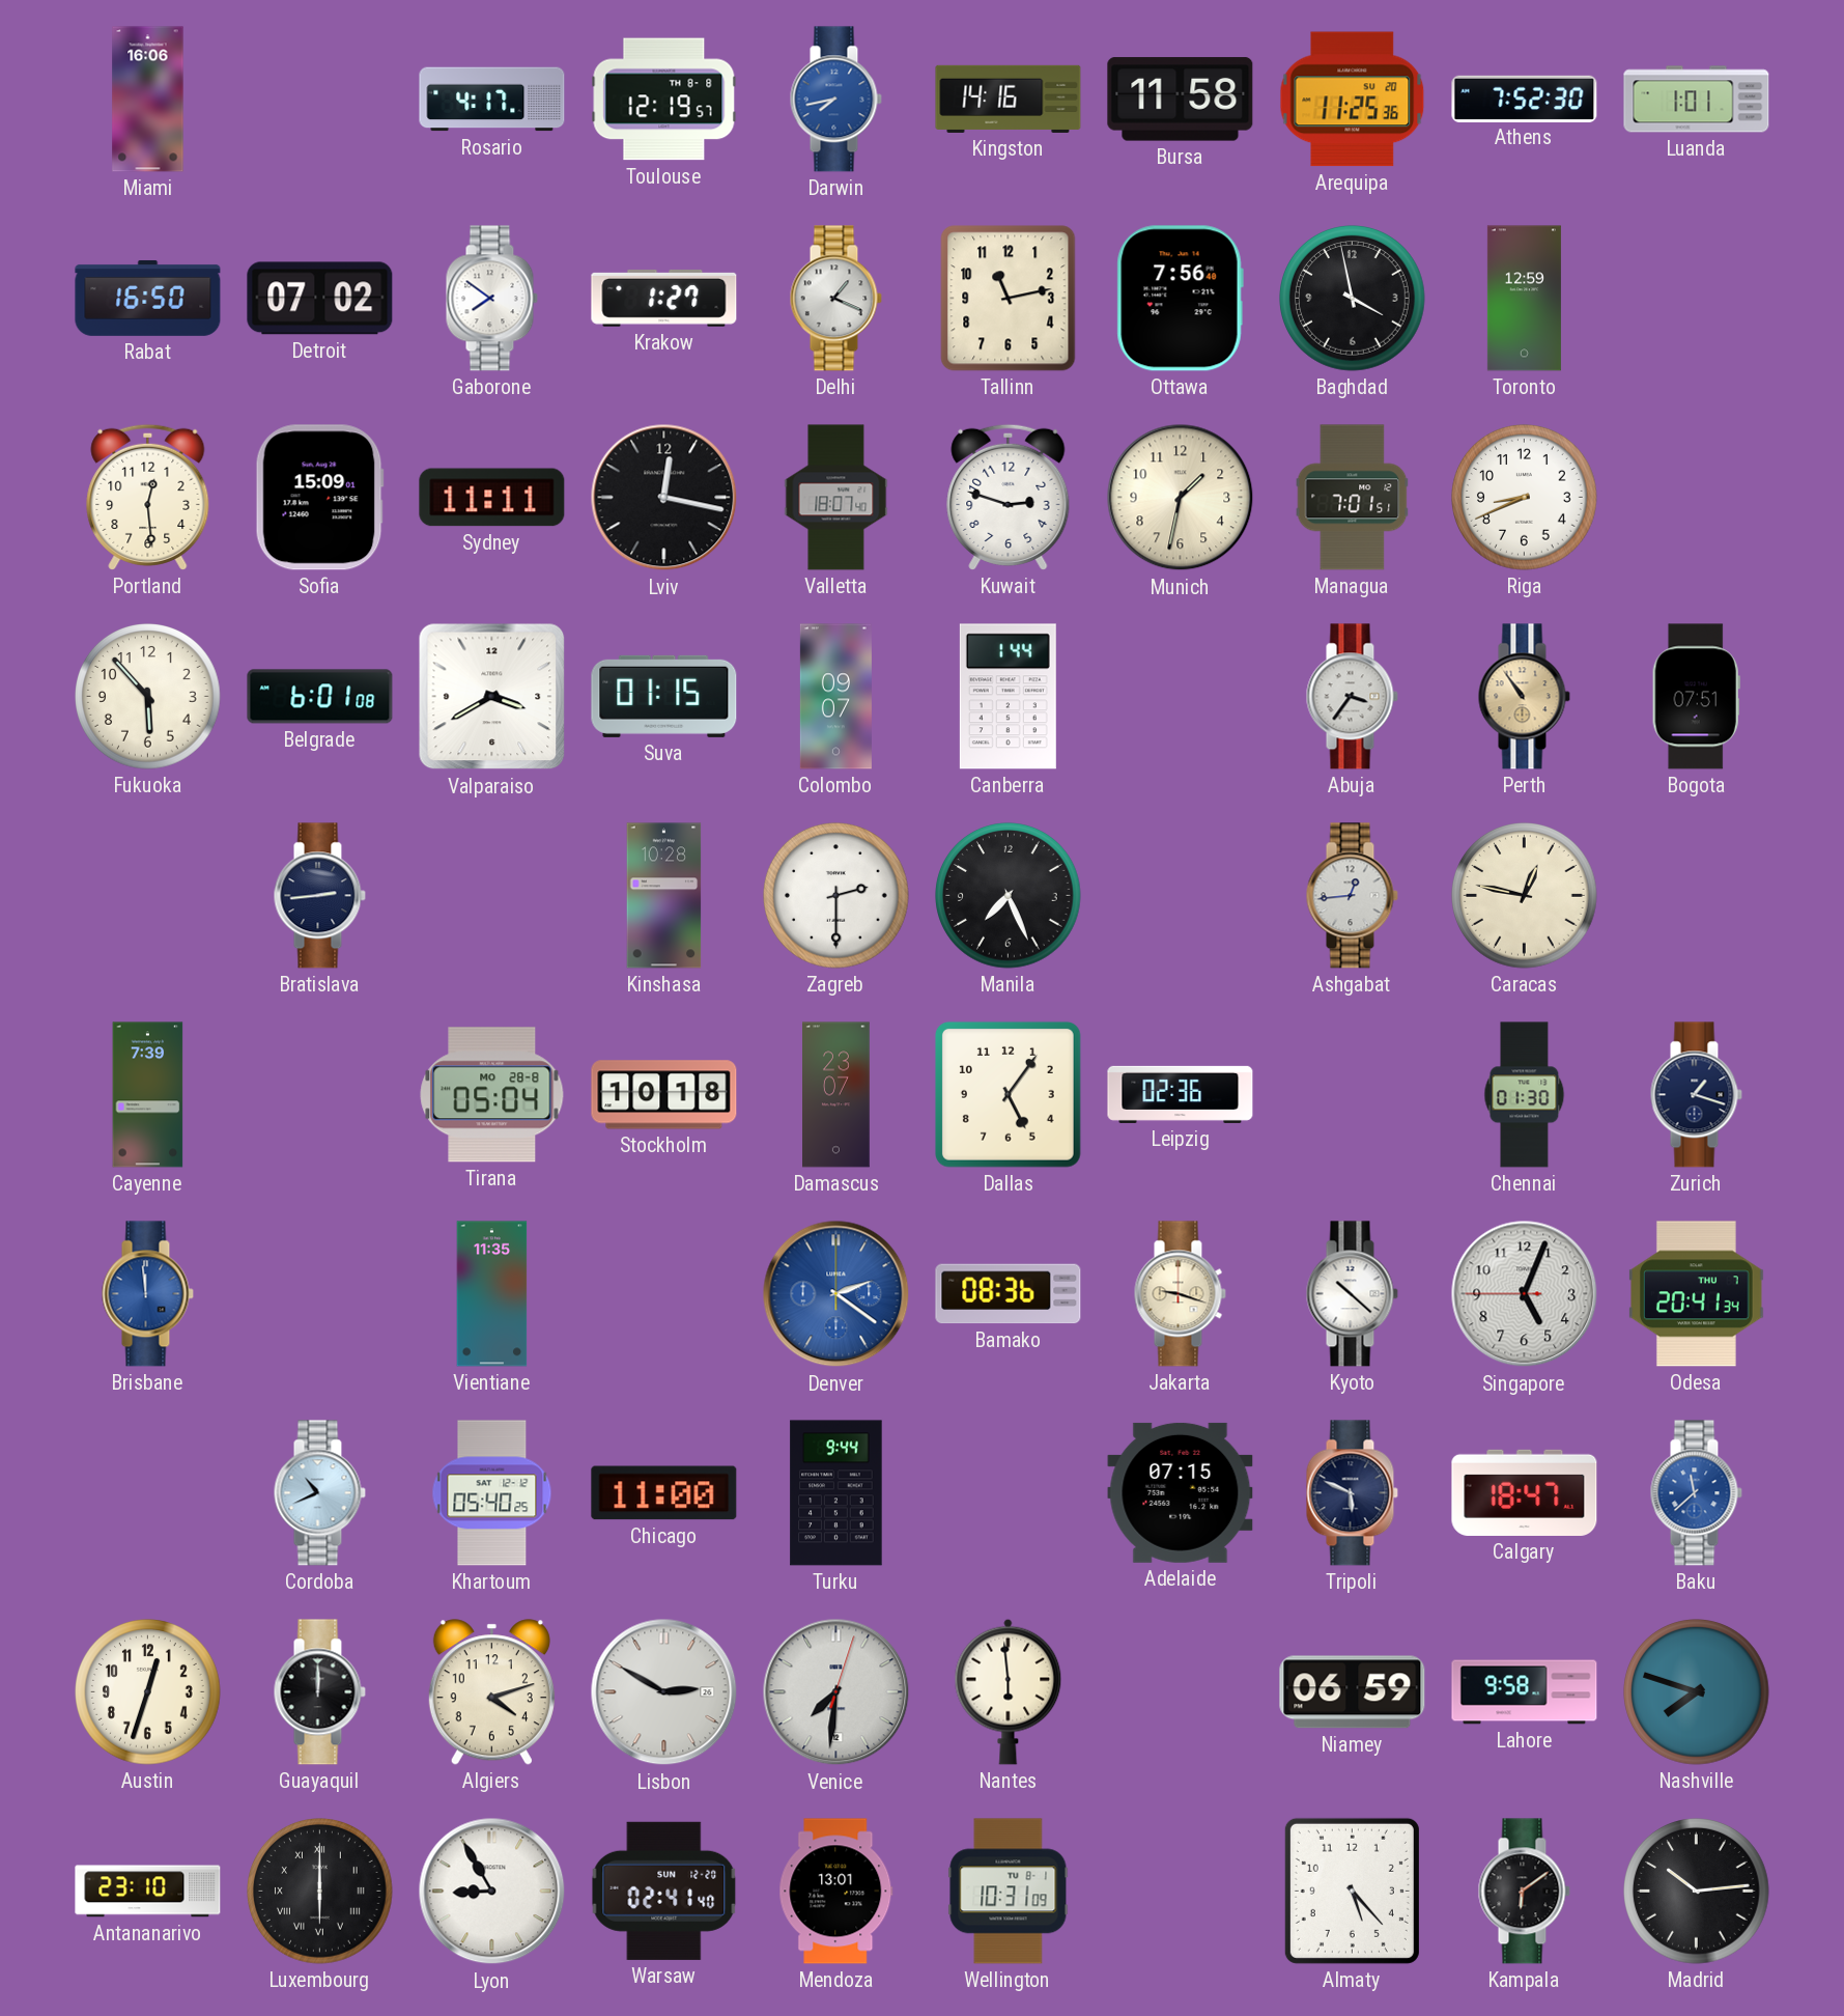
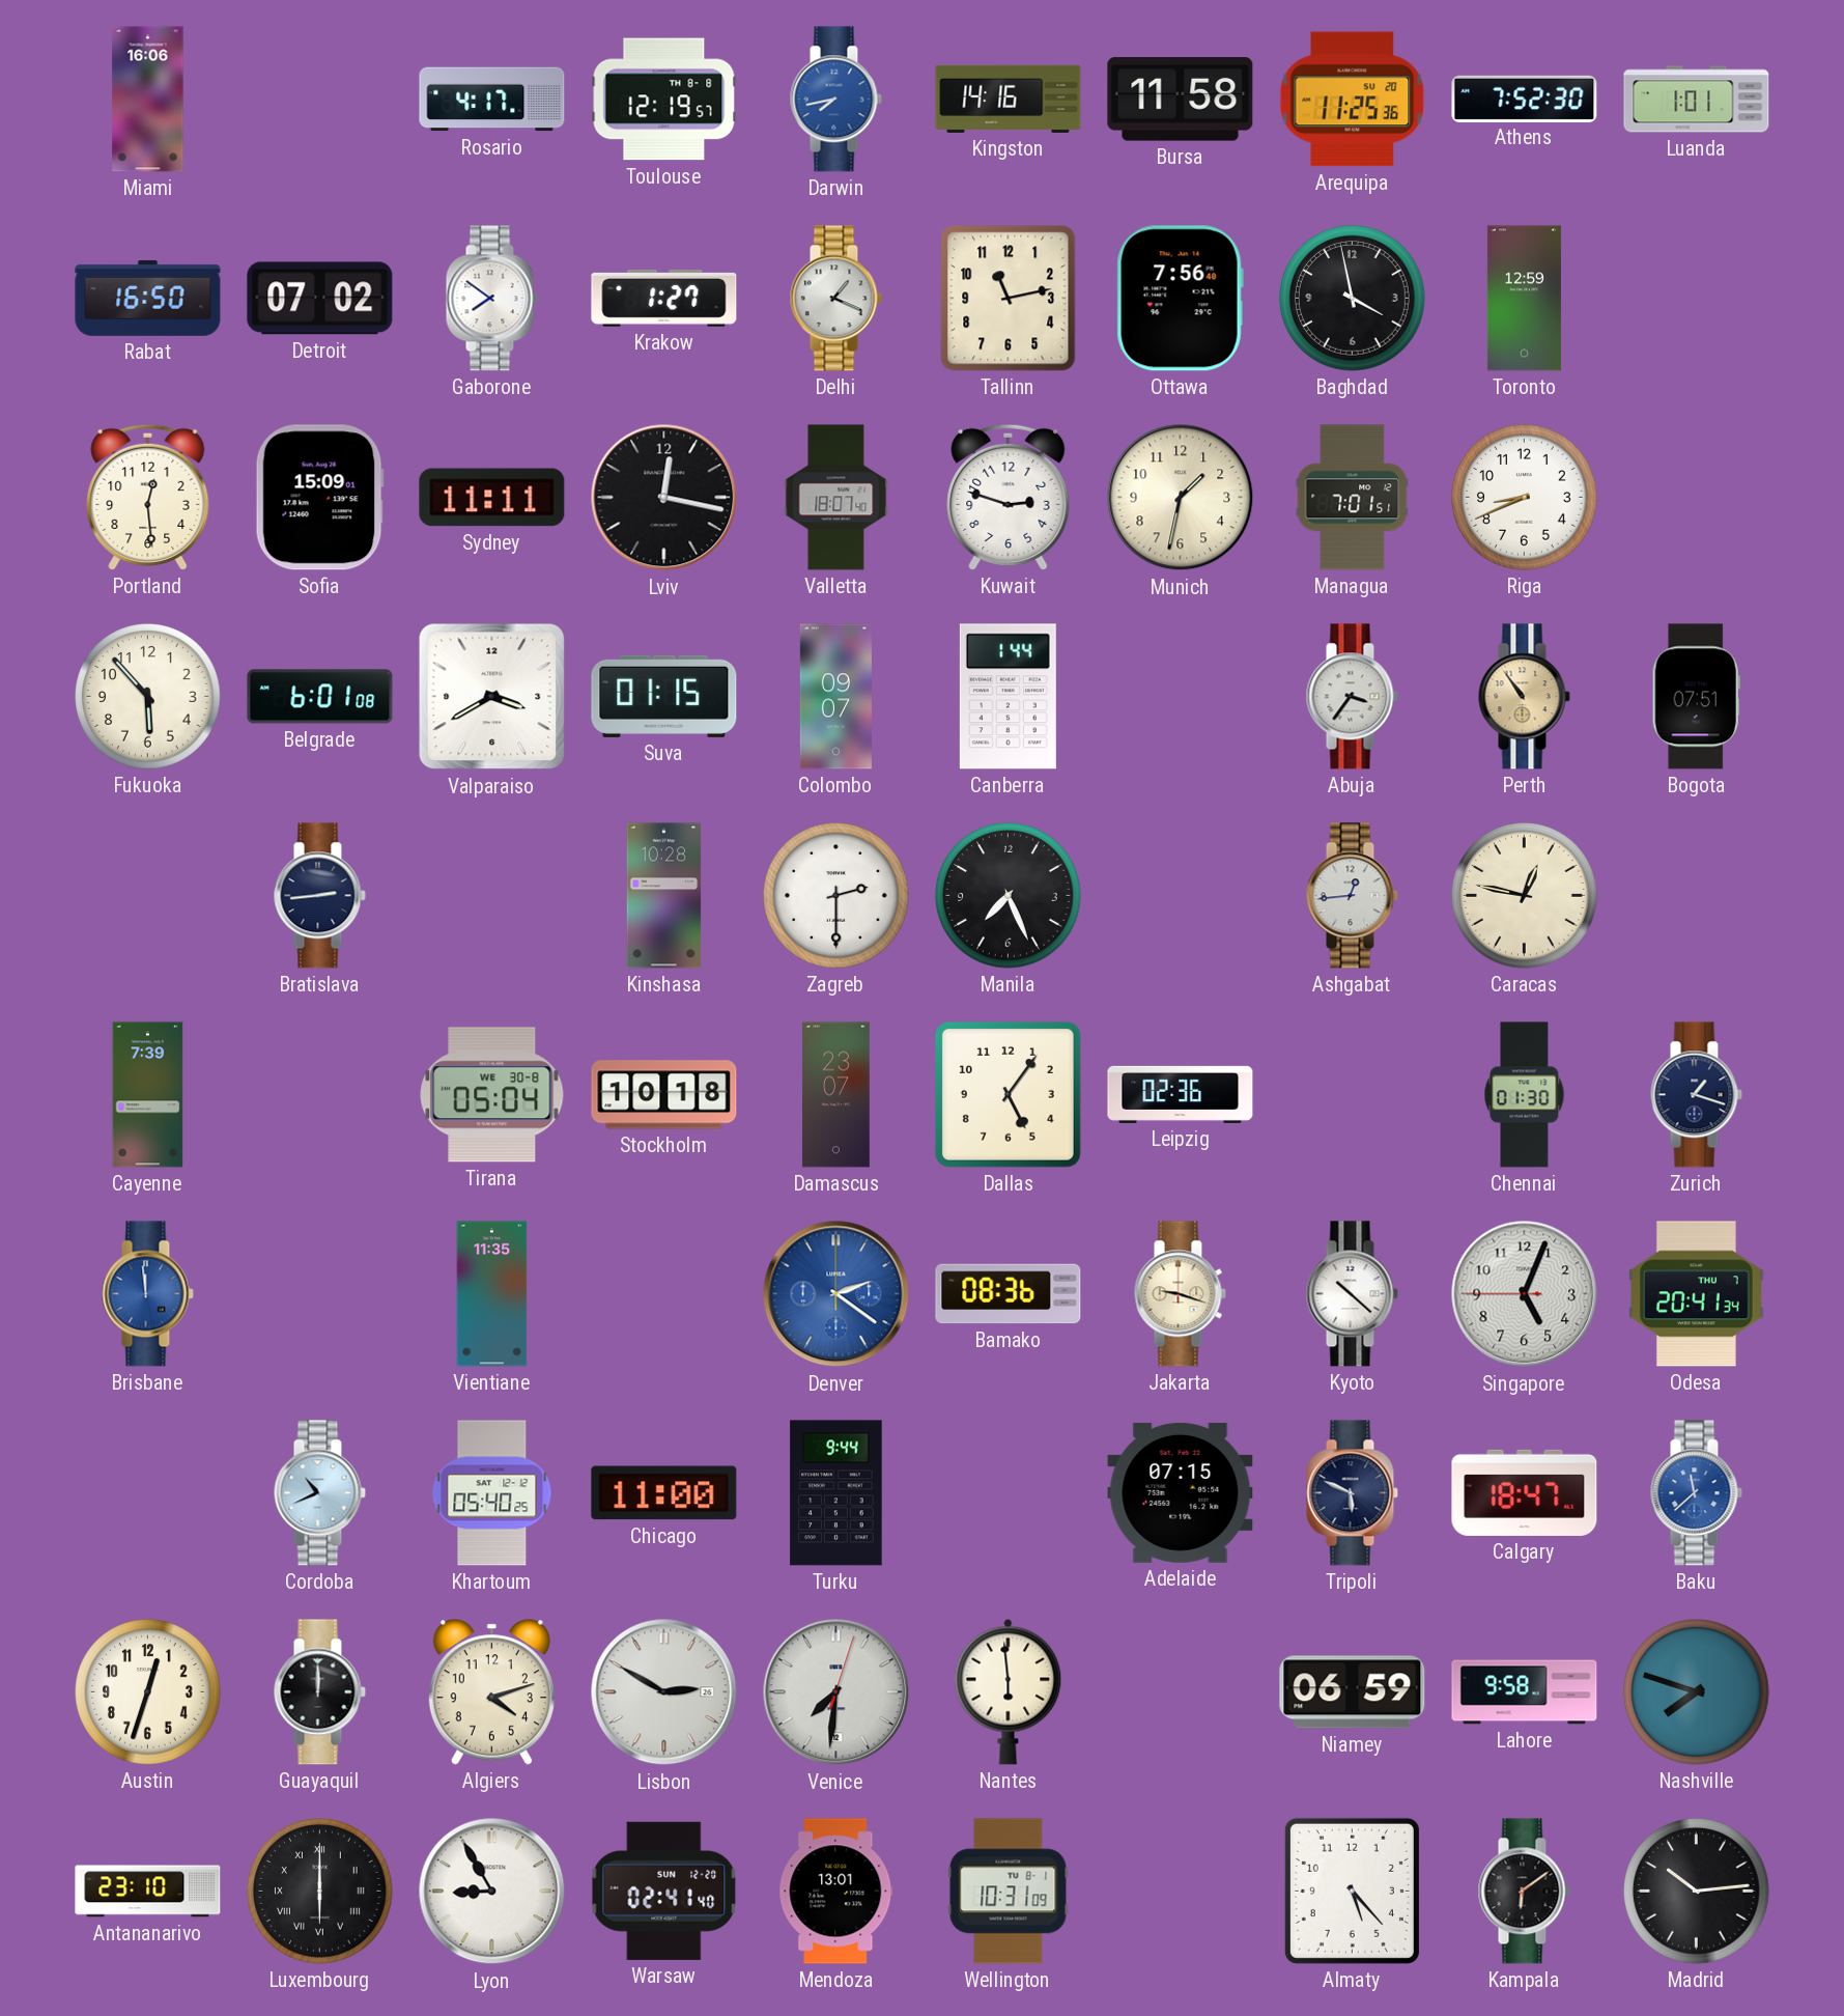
Tirana date: MO 28-8 -> WE 30-8 (492, 1095)
